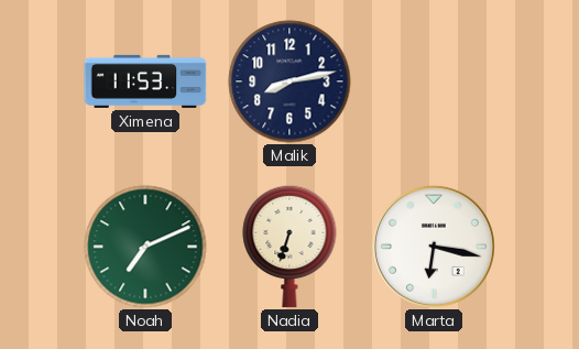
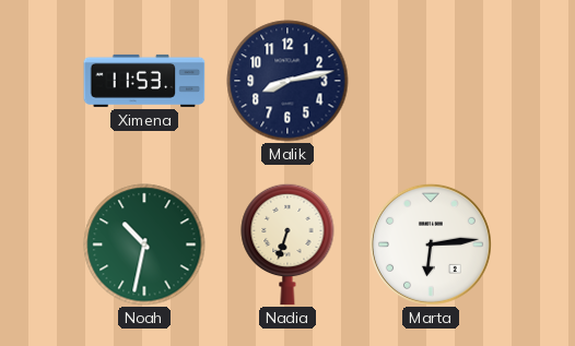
Noah: 7:11 -> 10:32 (144, 244)
Marta: 6:17 -> 6:14 (431, 244)
